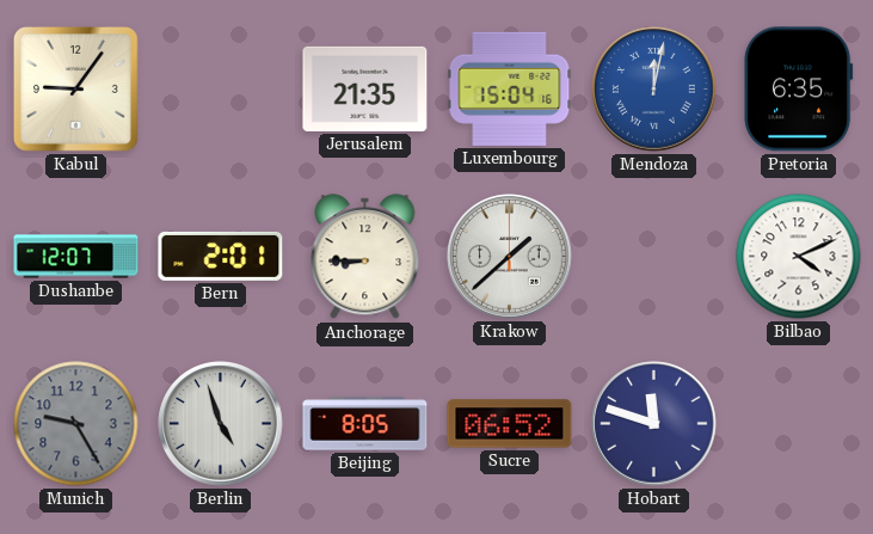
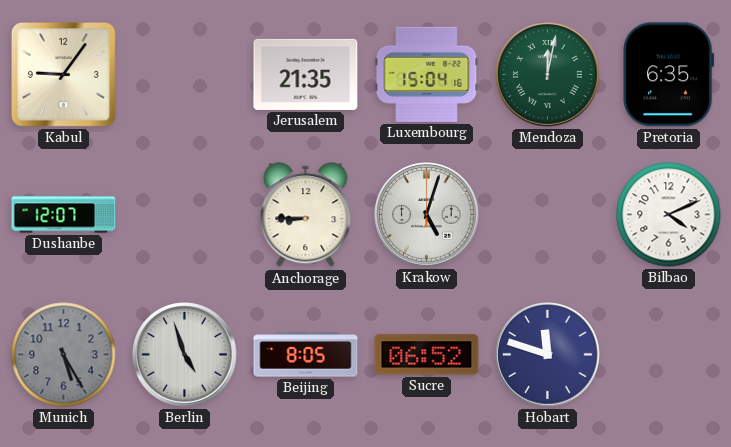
Mendoza dial: blue -> green (548, 75)
Bern: 2:01 -> none (221, 256)
Krakow: 1:38 -> 5:03 (427, 215)
Munich: 9:25 -> 5:25 (64, 355)
